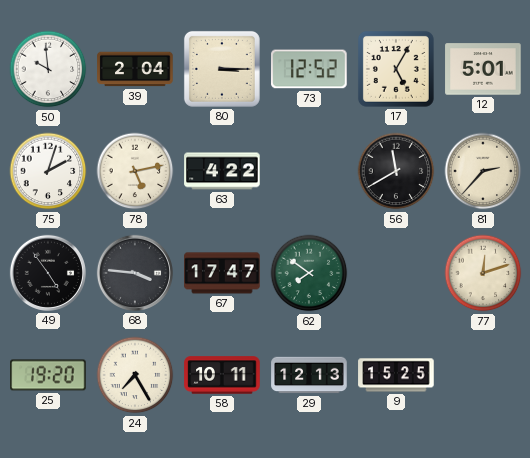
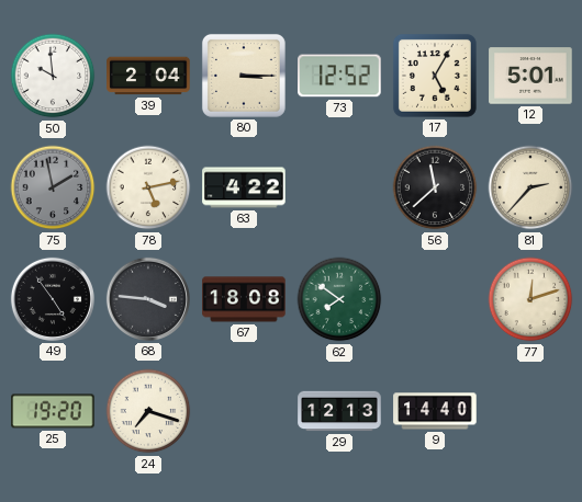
75: 2:03 -> 1:58 (53, 187)
75 dial: white -> grey (53, 187)
56: 11:40 -> 11:38 (435, 187)
67: 17:47 -> 18:08 (244, 299)
24: 7:25 -> 7:18 (148, 411)
58: 10:11 -> none (222, 375)
9: 15:25 -> 14:40 (435, 411)
